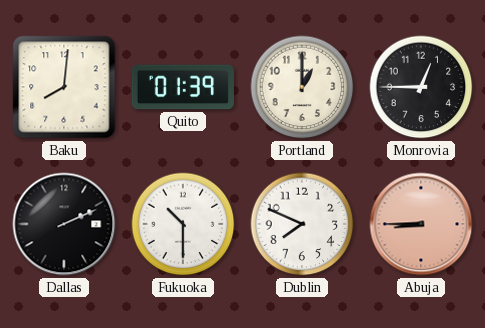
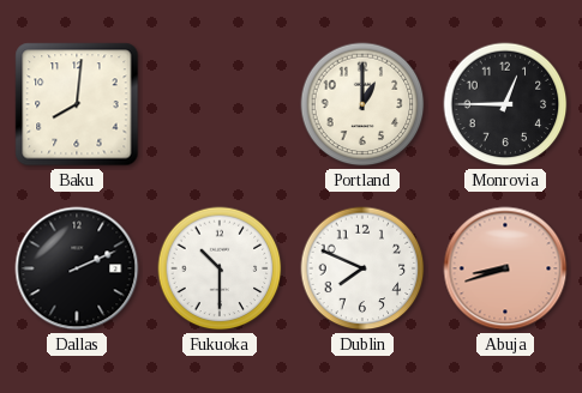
Quito: 01:39 -> none (183, 87)
Abuja: 8:45 -> 8:42 (505, 268)
